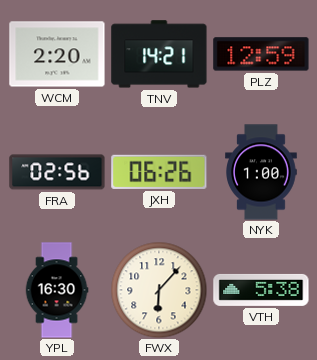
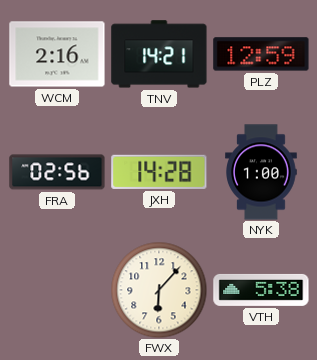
WCM: 2:20 -> 2:16 (57, 54)
JXH: 06:26 -> 14:28 (159, 172)
YPL: 16:30 -> none (57, 290)
